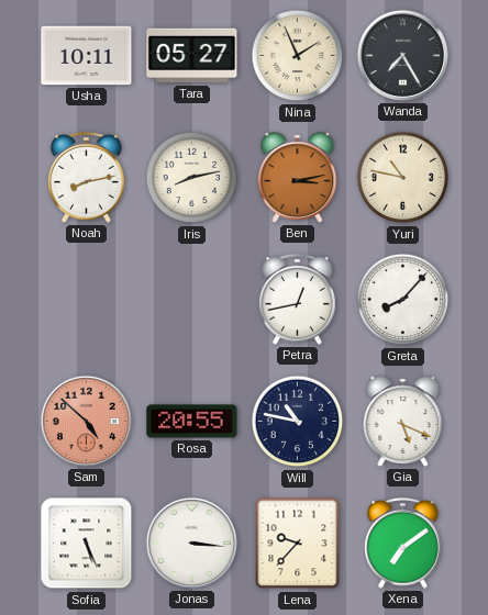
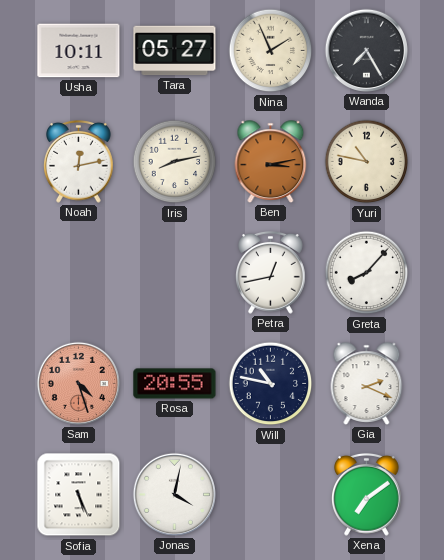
Noah: 8:13 -> 12:13 (79, 161)
Sam: 4:52 -> 4:27 (78, 383)
Gia: 5:19 -> 2:19 (367, 384)
Jonas: 3:16 -> 4:02 (174, 494)
Lena: 9:37 -> none (298, 544)
